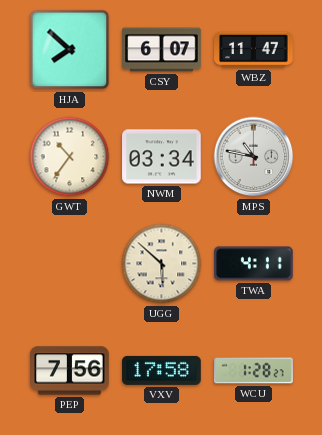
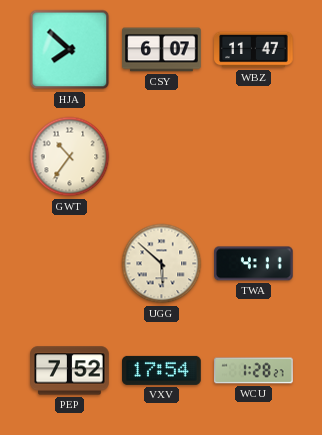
NWM: 03:34 -> none (162, 157)
MPS: 10:47 -> none (254, 157)
PEP: 7:56 -> 7:52 (70, 371)
VXV: 17:58 -> 17:54 (162, 370)
